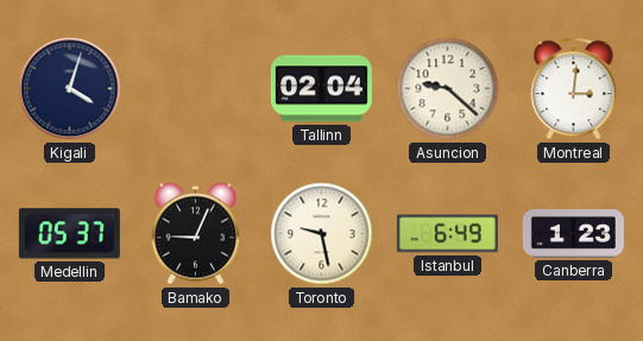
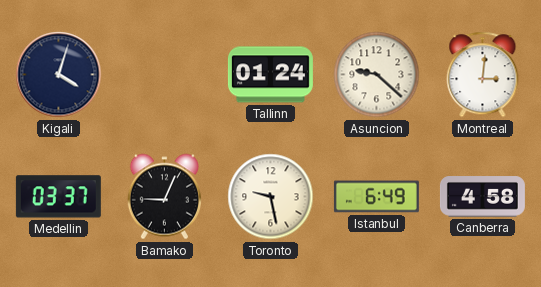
Tallinn: 02:04 -> 01:24 (270, 75)
Medellin: 05:37 -> 03:37 (58, 197)
Canberra: 1:23 -> 4:58 (482, 197)
